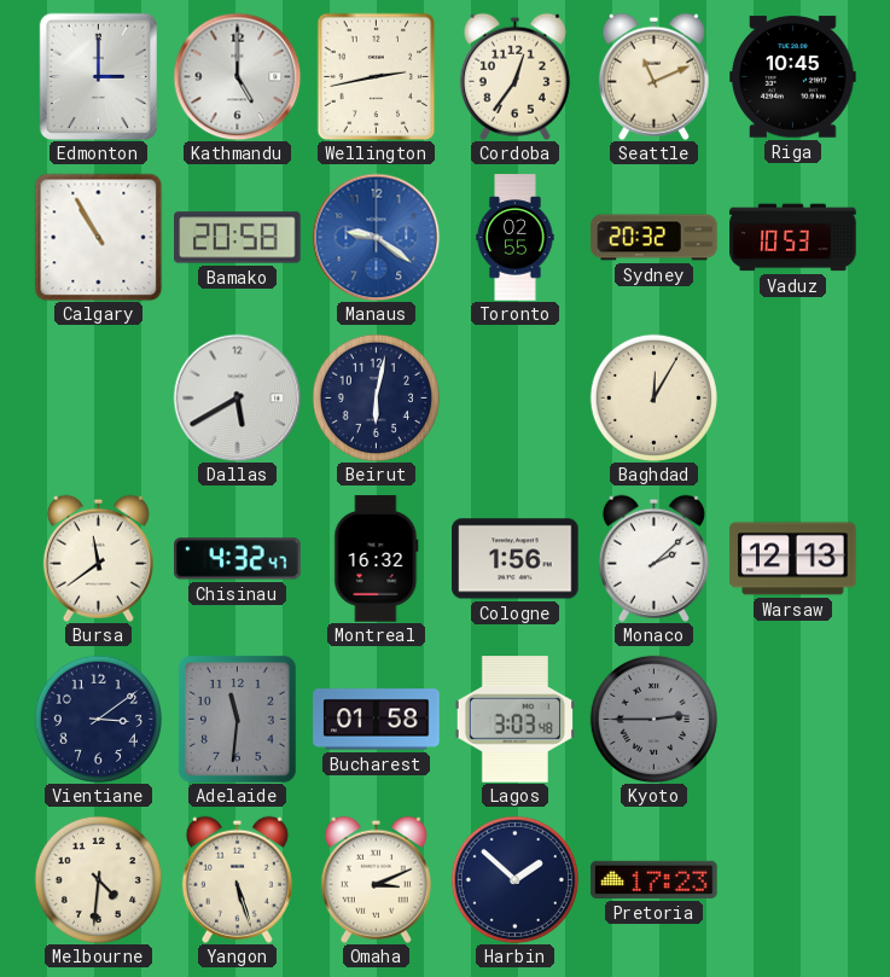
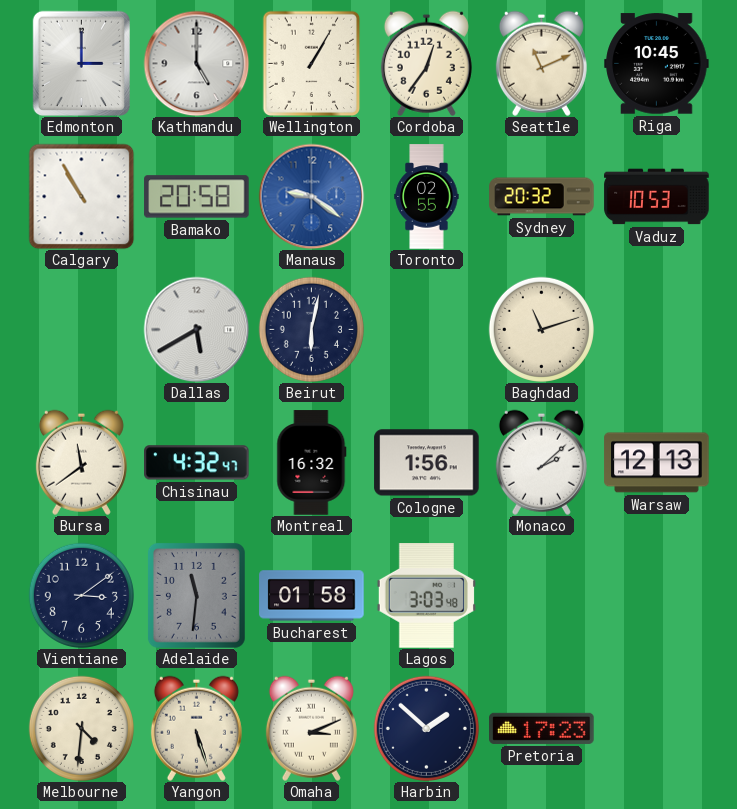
Wellington: 2:43 -> 1:05 (312, 63)
Baghdad: 12:05 -> 11:12 (541, 329)
Kyoto: 2:45 -> none (653, 719)
